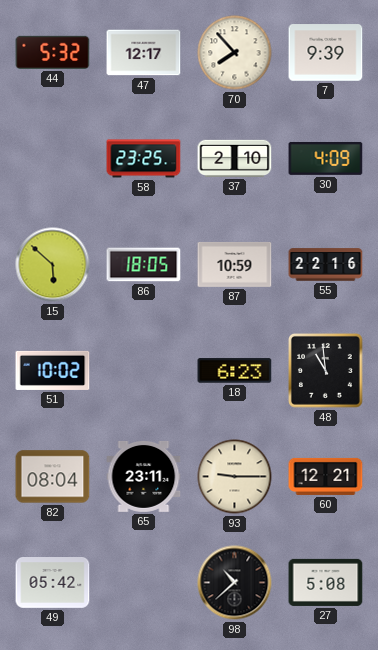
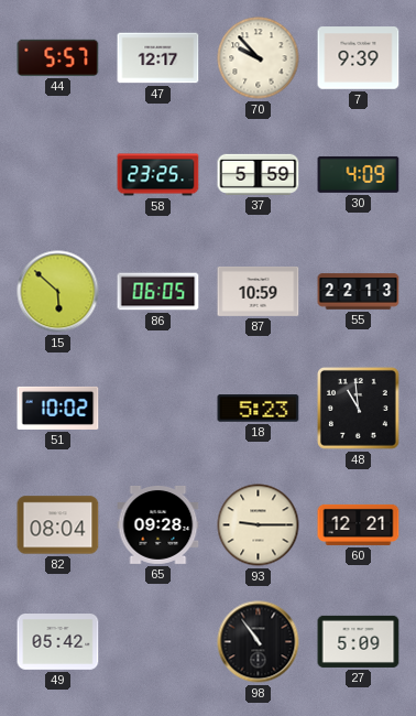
44: 5:32 -> 5:57 (58, 57)
70: 7:53 -> 9:53 (259, 58)
37: 2:10 -> 5:59 (259, 174)
86: 18:05 -> 06:05 (158, 292)
55: 22:16 -> 22:13 (359, 292)
18: 6:23 -> 5:23 (259, 409)
65: 23:11 -> 09:28 (158, 524)
98: 10:38 -> 10:54 (259, 642)
27: 5:08 -> 5:09 (359, 641)
